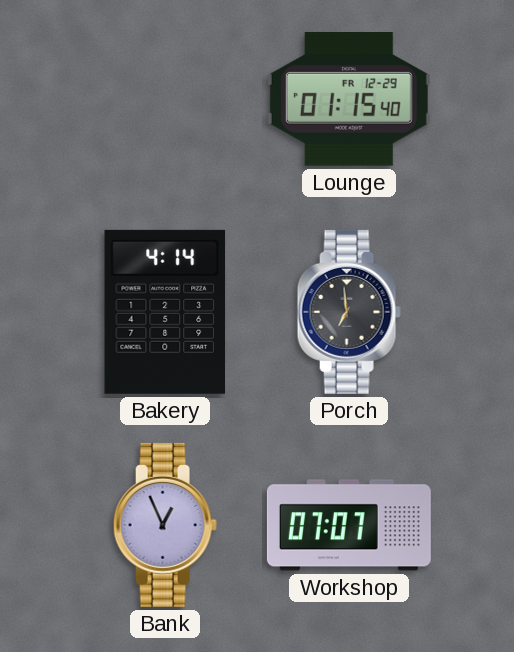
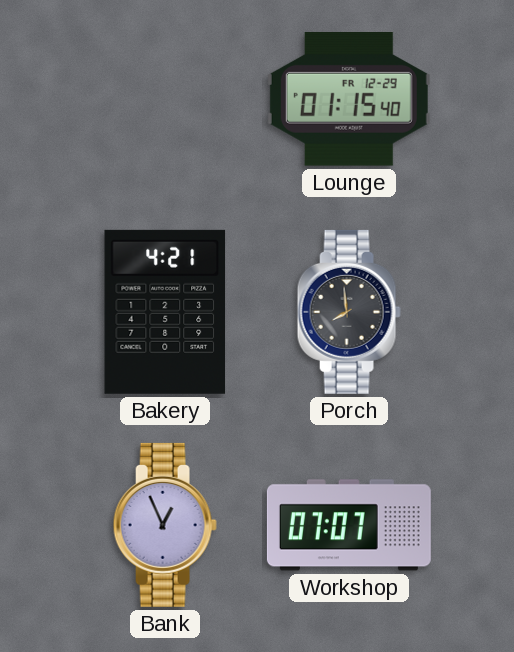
Bakery: 4:14 -> 4:21 (165, 312)
Porch: 6:59 -> 7:59 (349, 312)
